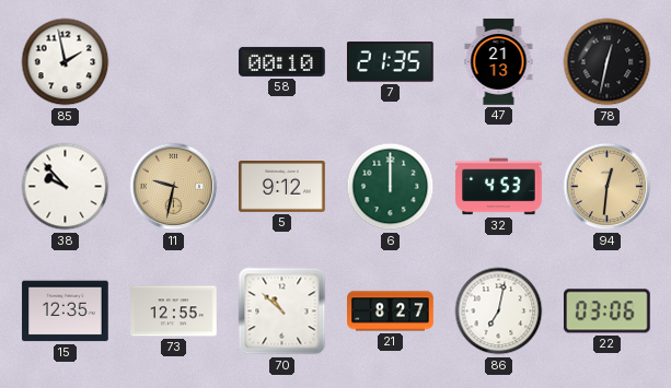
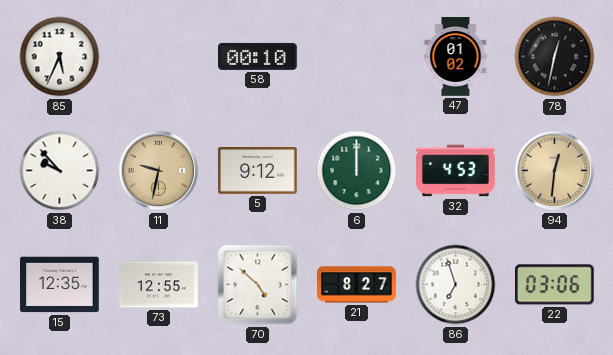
85: 1:58 -> 5:34 (60, 57)
7: 21:35 -> none (390, 62)
47: 21:13 -> 01:02 (456, 57)
70: 10:52 -> 4:52 (258, 285)
86: 7:02 -> 6:57 (456, 285)
